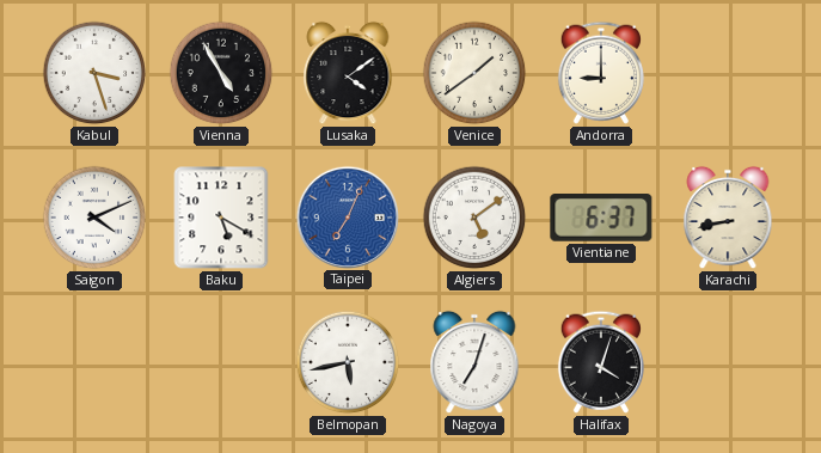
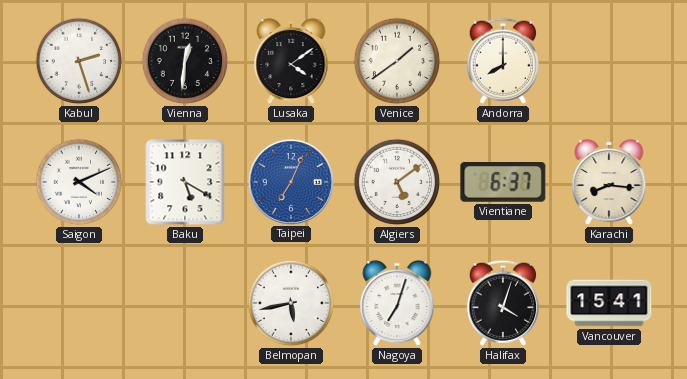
Kabul: 3:27 -> 2:27 (79, 61)
Vienna: 4:55 -> 12:31 (185, 61)
Andorra: 9:00 -> 8:00 (502, 61)
Karachi: 8:43 -> 8:16 (609, 182)
Vancouver: none -> 15:41 (609, 303)
